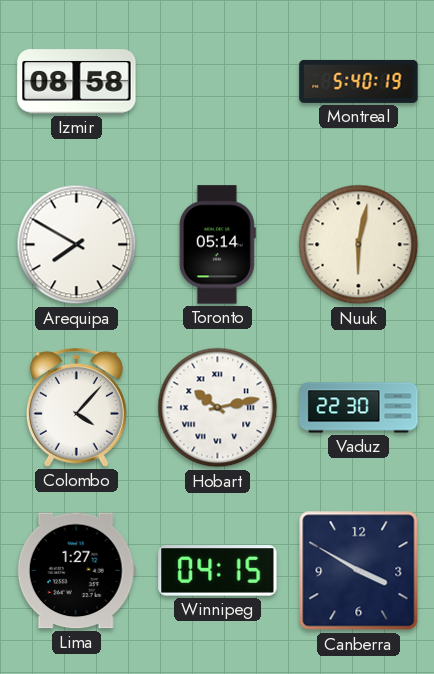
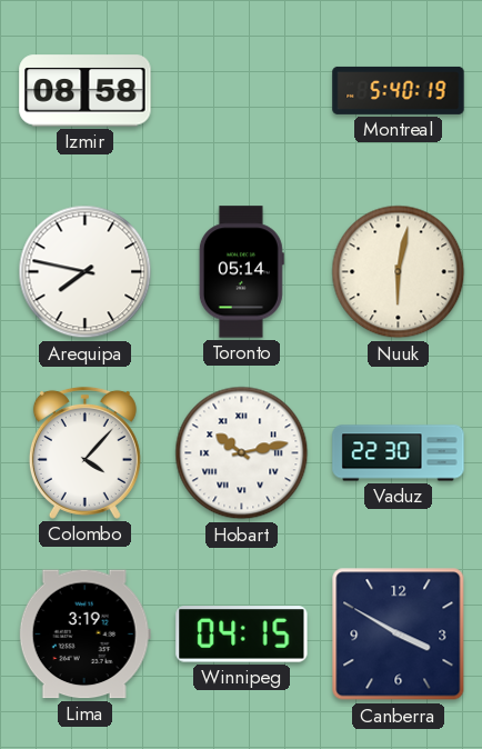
Arequipa: 7:50 -> 7:47 (86, 272)
Lima: 1:27 -> 3:19 (84, 635)
